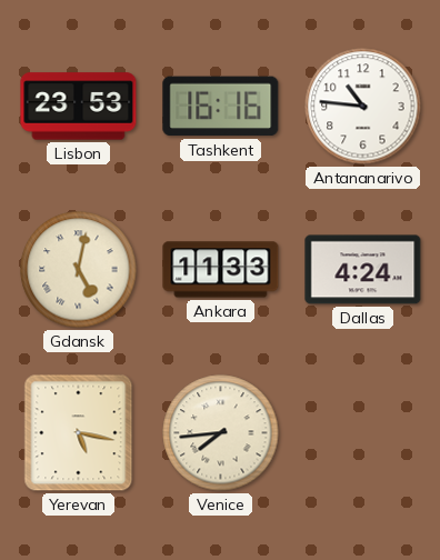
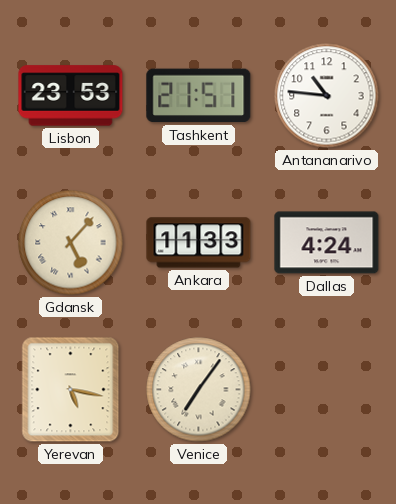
Tashkent: 16:16 -> 21:51 (199, 96)
Gdansk: 5:02 -> 5:07 (71, 243)
Venice: 7:44 -> 7:06 (199, 390)
